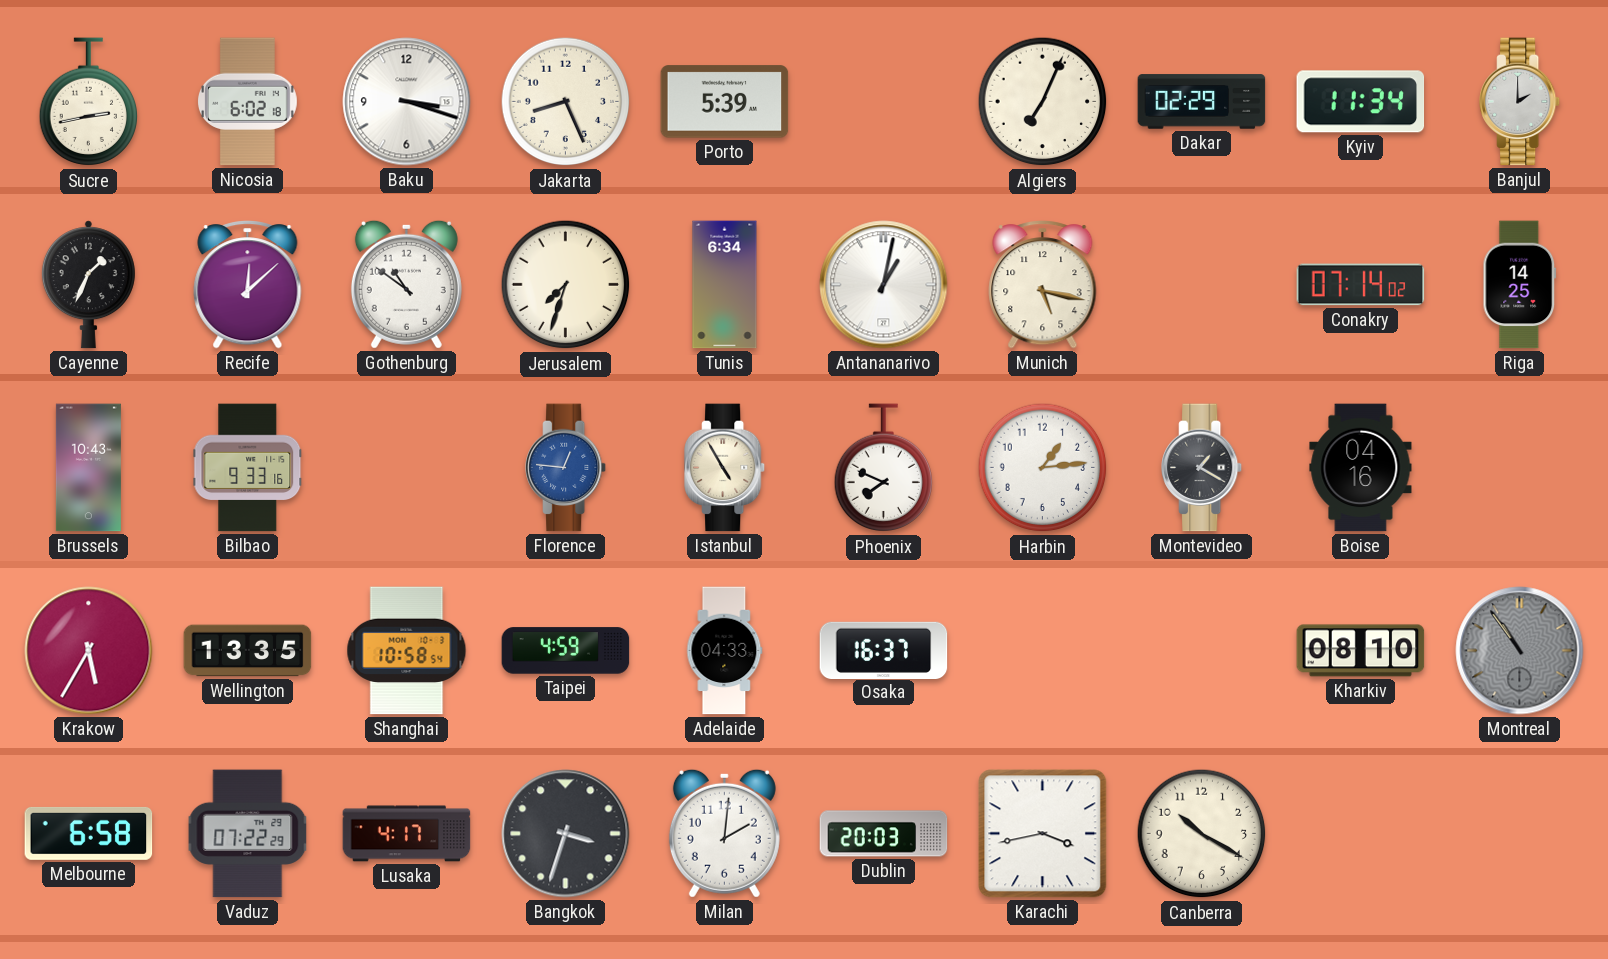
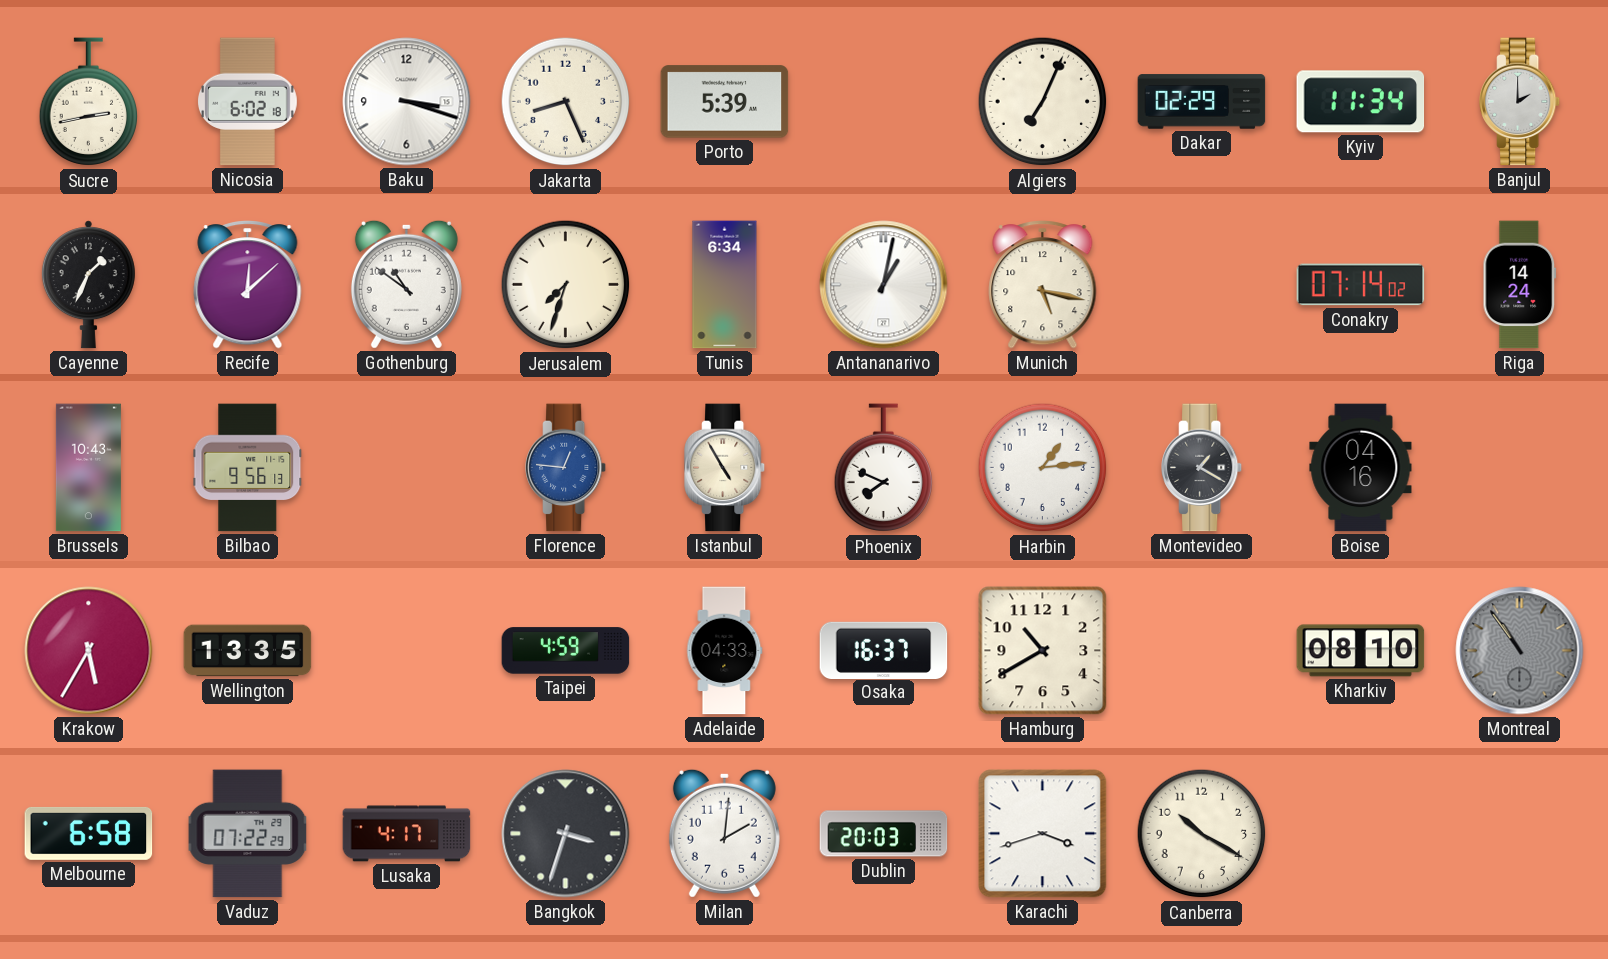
Riga: 14:25 -> 14:24 (1520, 285)
Bilbao: 9:33 -> 9:56 (248, 468)
Shanghai: 10:58 -> none (407, 651)
Hamburg: none -> 10:40 (1043, 651)
Karachi: 3:43 -> 3:42 (1043, 834)
